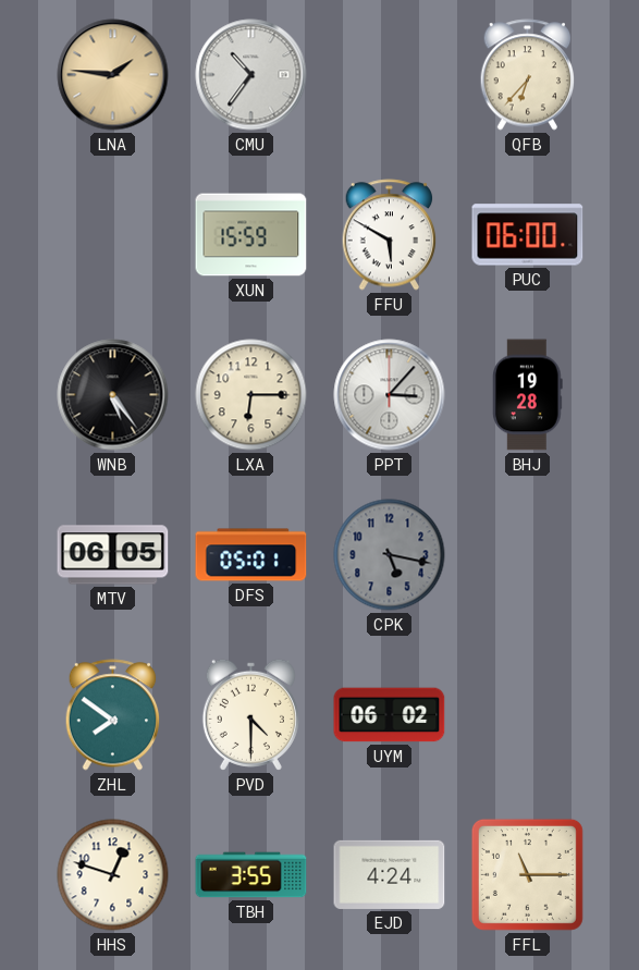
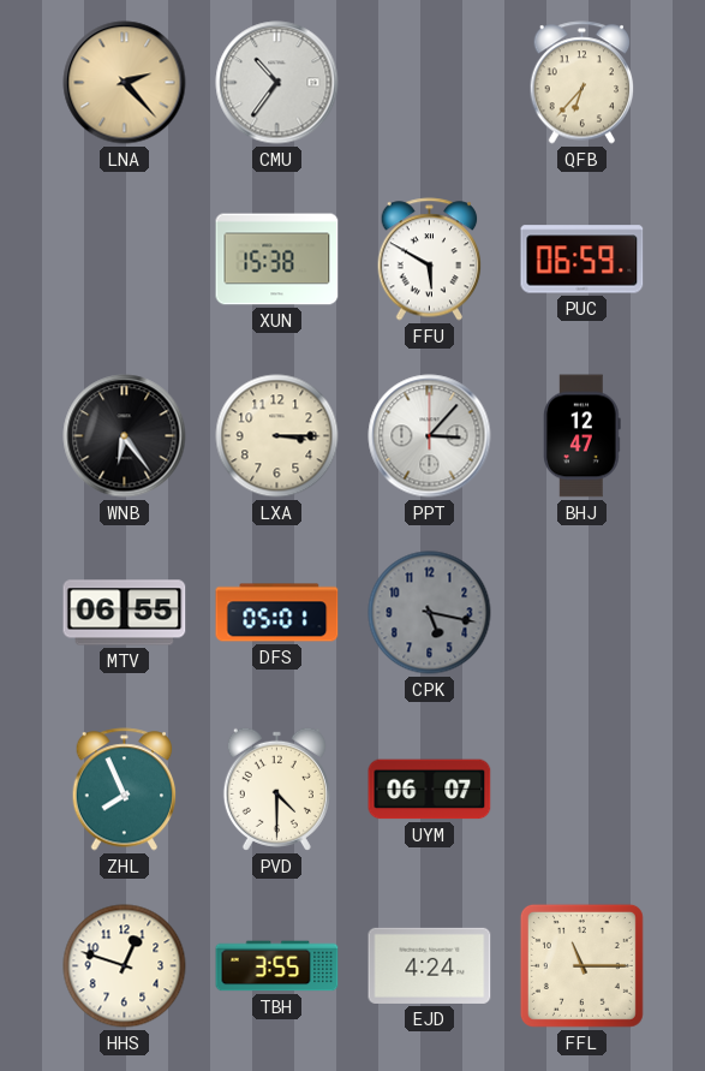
LNA: 1:46 -> 2:23 (125, 83)
XUN: 15:59 -> 15:38 (277, 260)
PUC: 06:00 -> 06:59 (582, 260)
WNB: 5:24 -> 6:24 (125, 436)
LXA: 6:15 -> 3:15 (277, 436)
BHJ: 19:28 -> 12:47 (582, 436)
MTV: 06:05 -> 06:55 (125, 613)
ZHL: 7:51 -> 7:56 (125, 790)
UYM: 06:02 -> 06:07 (430, 790)
